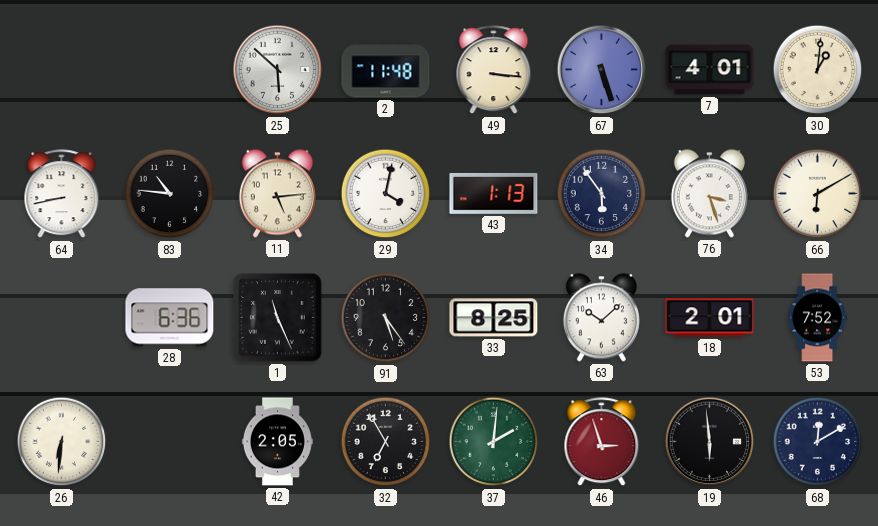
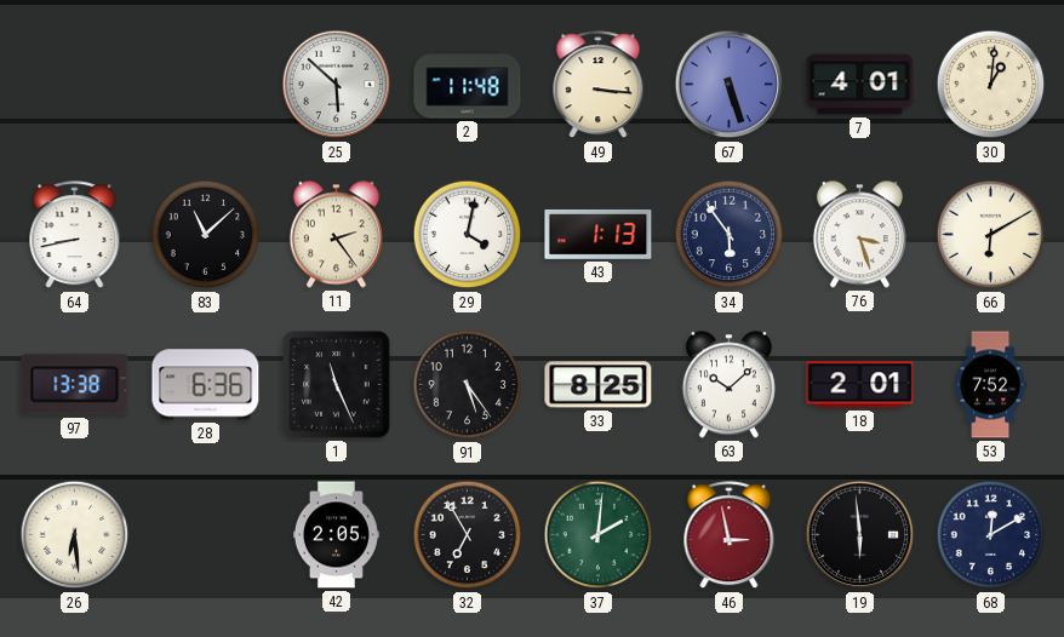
83: 10:46 -> 11:08 (206, 235)
11: 5:14 -> 2:24 (336, 235)
97: none -> 13:38 (75, 385)
26: 6:31 -> 6:29 (75, 535)
46: 2:57 -> 2:58 (730, 535)
